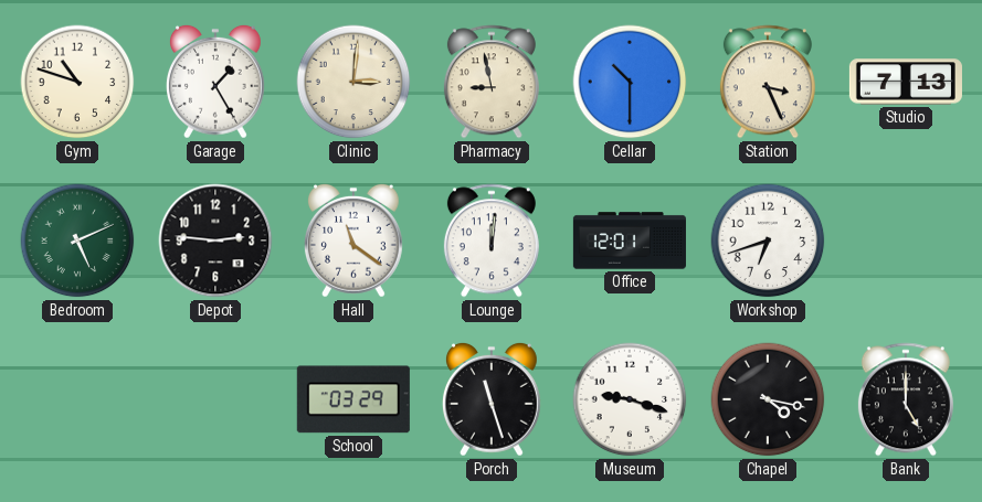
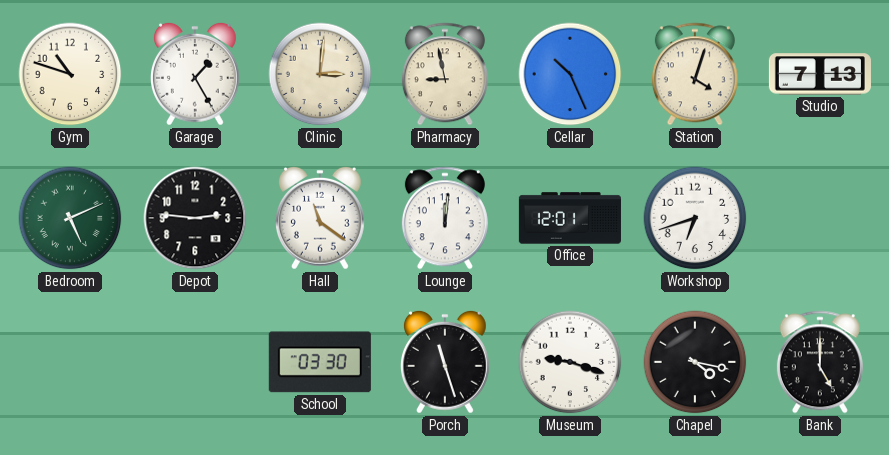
Cellar: 10:30 -> 10:26 (570, 74)
Station: 3:26 -> 4:03 (695, 74)
School: 03:29 -> 03:30 (320, 362)
